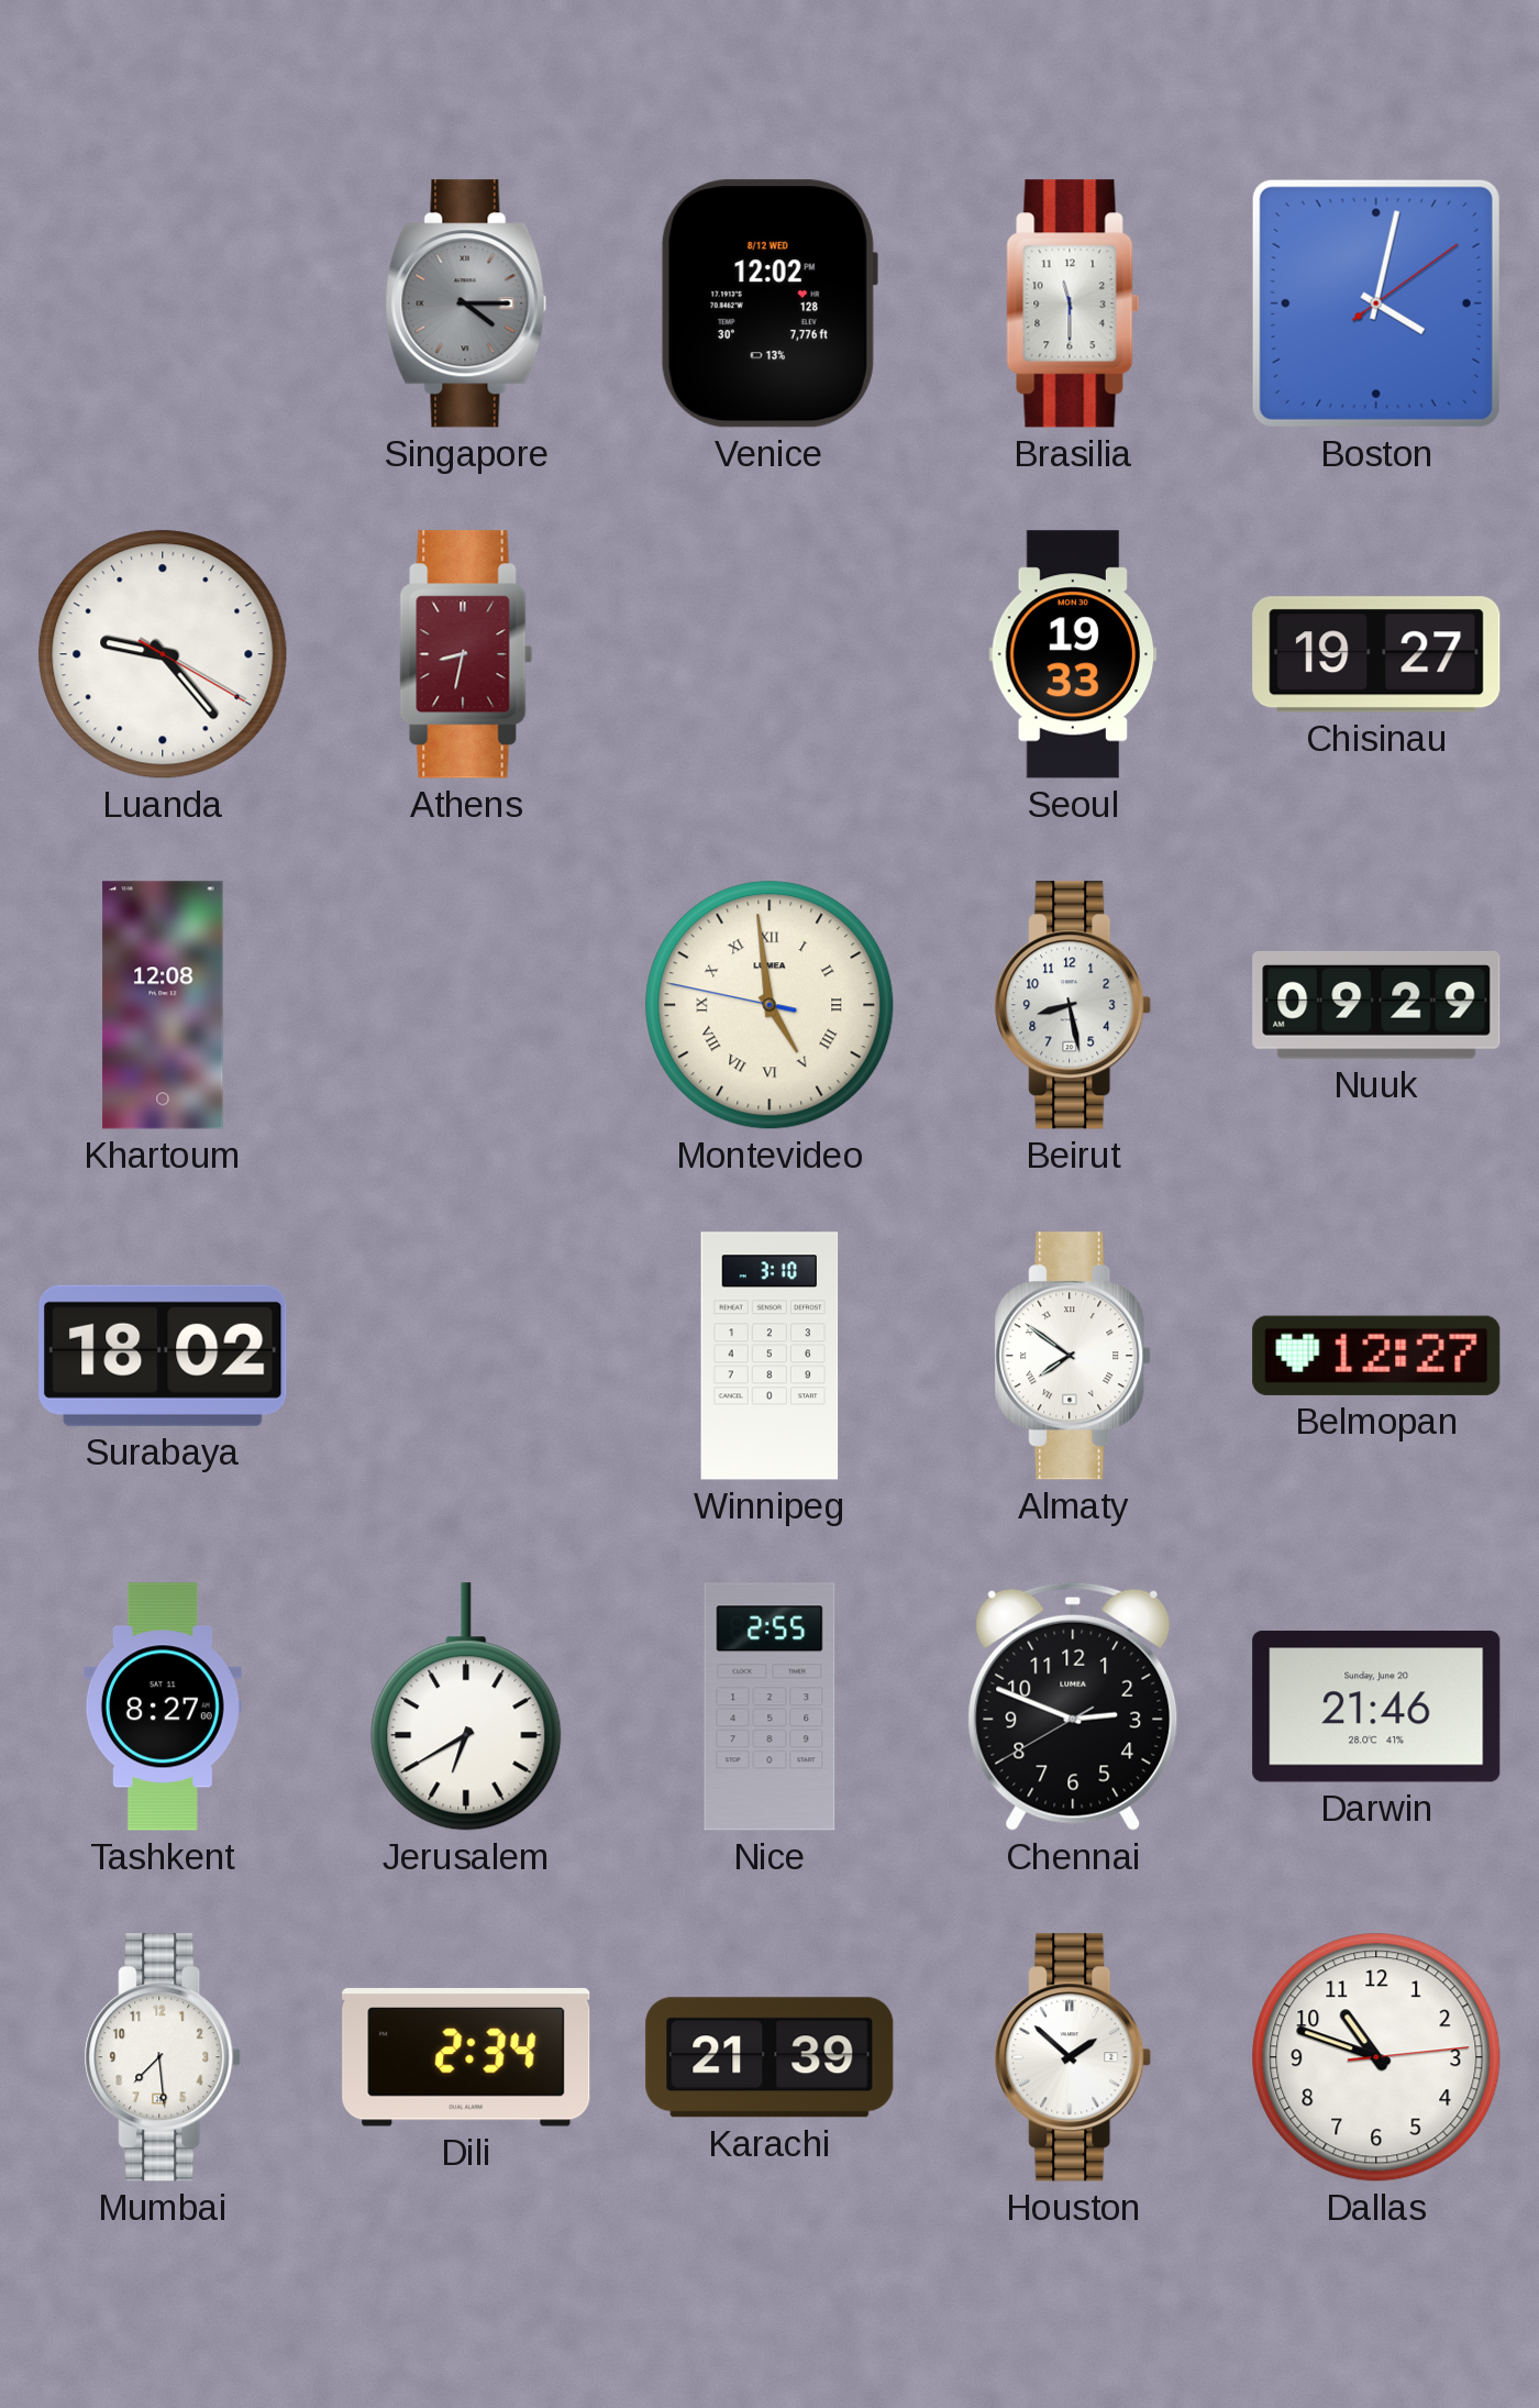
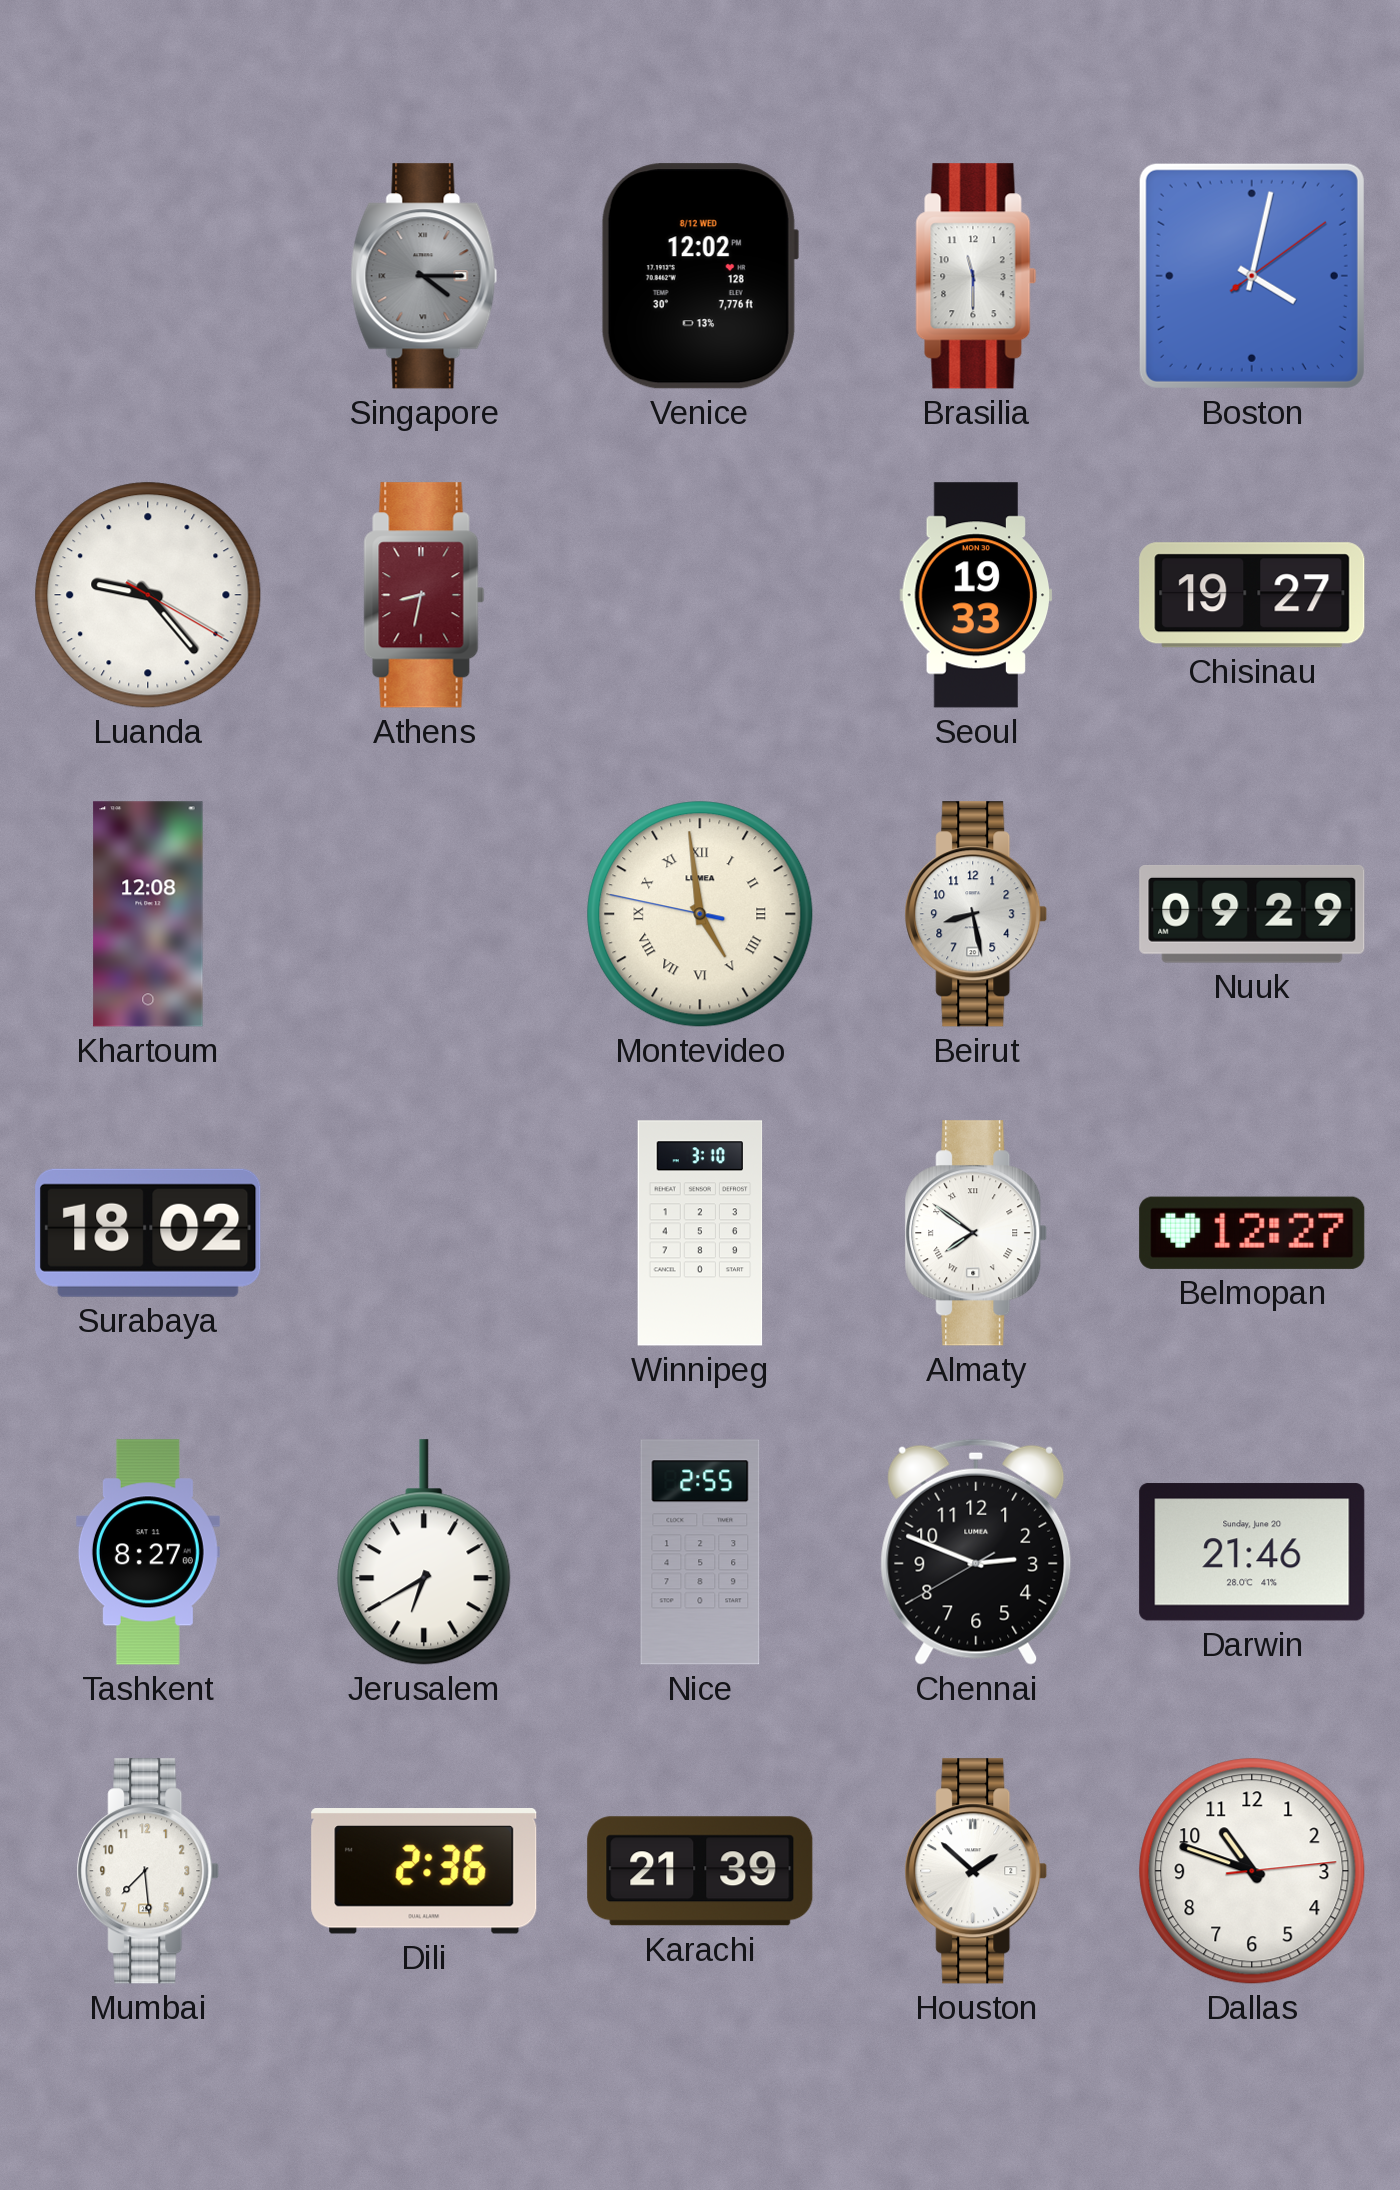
Dili: 2:34 -> 2:36 (424, 1872)
